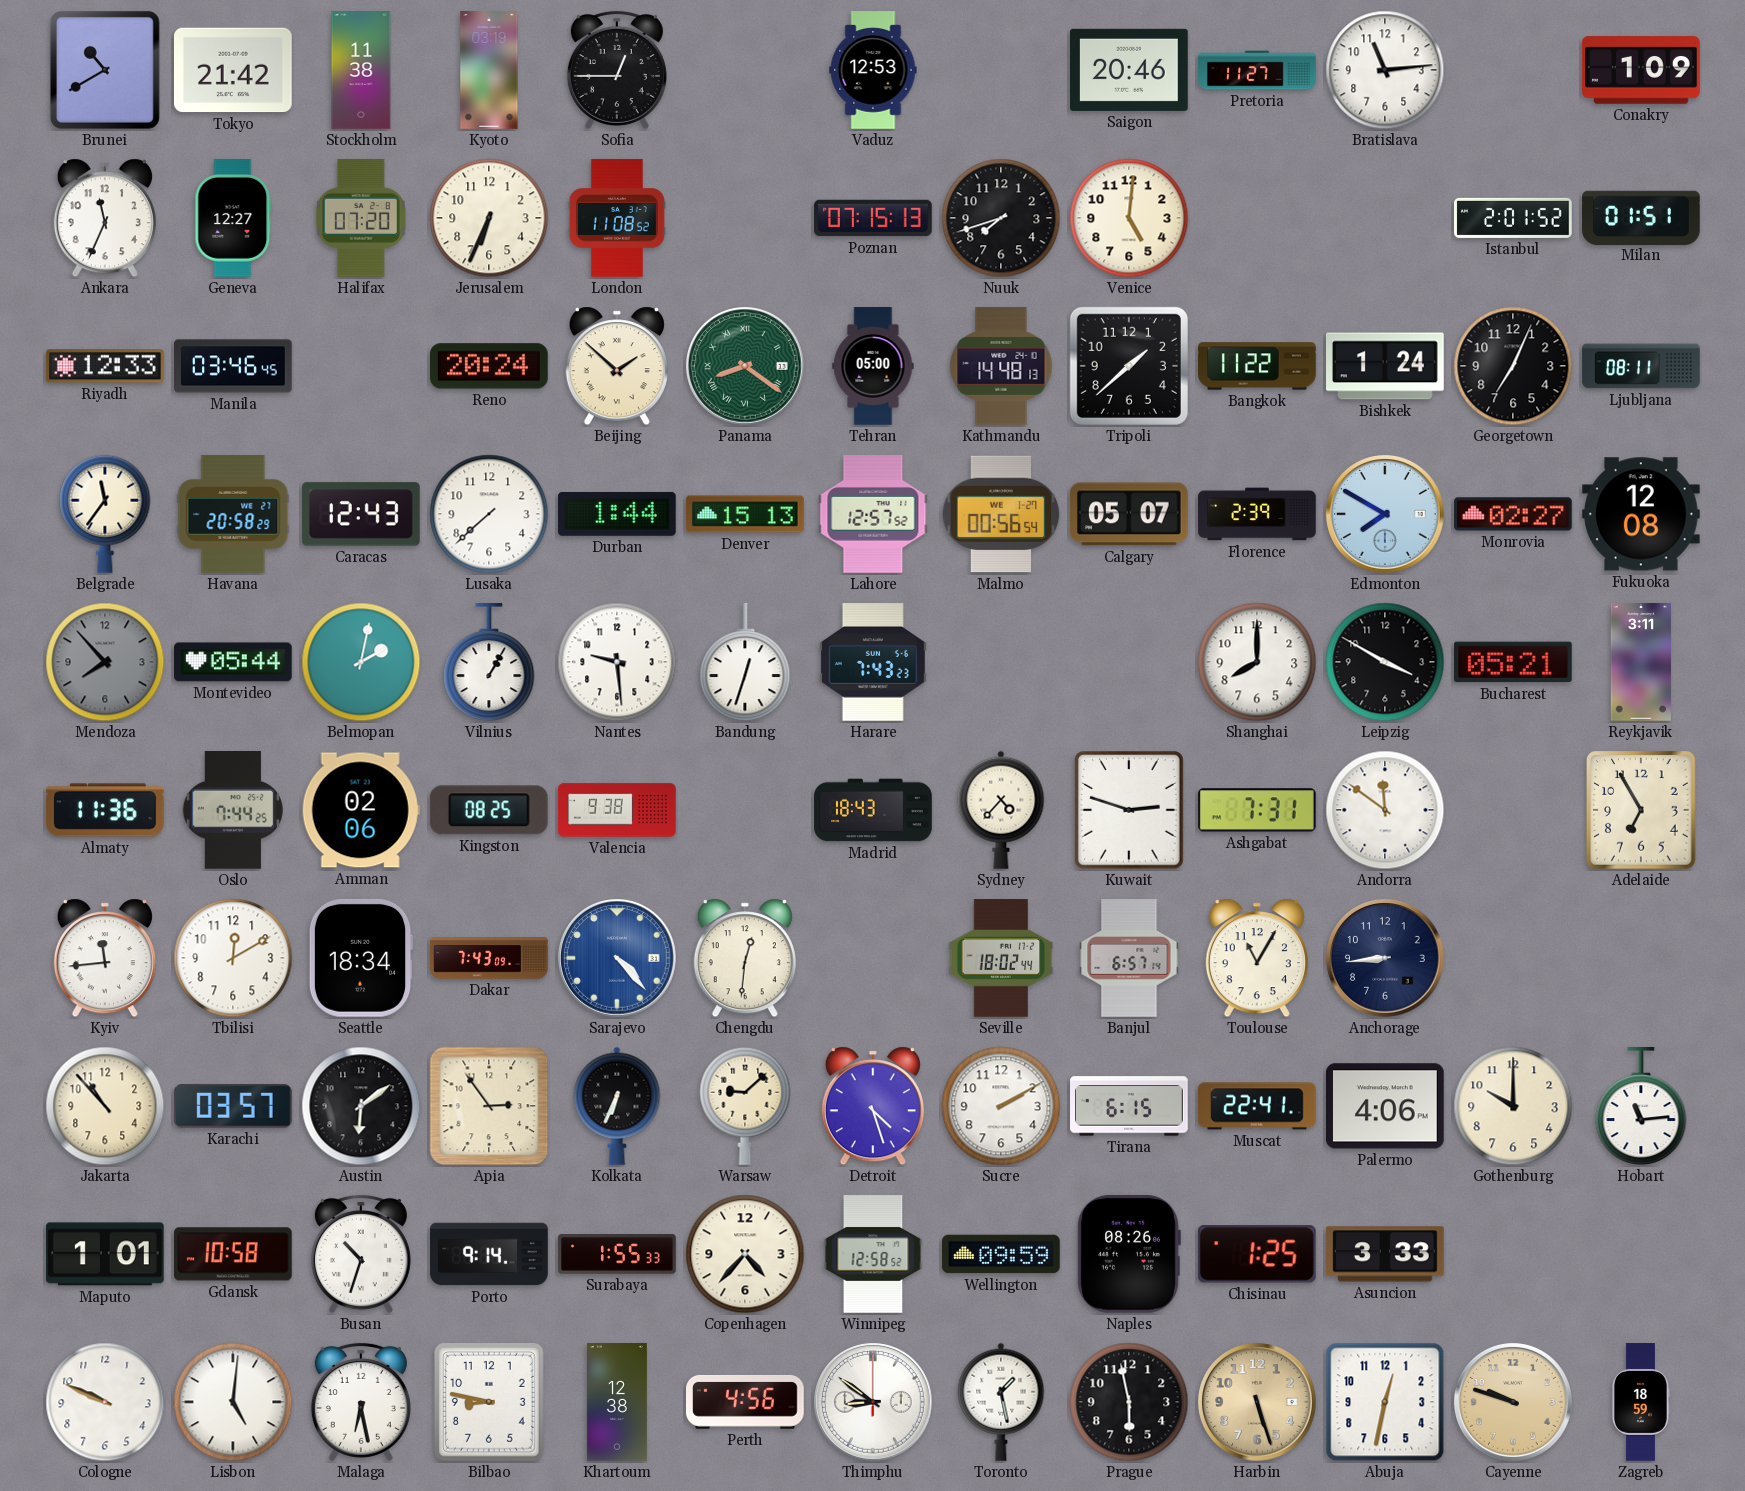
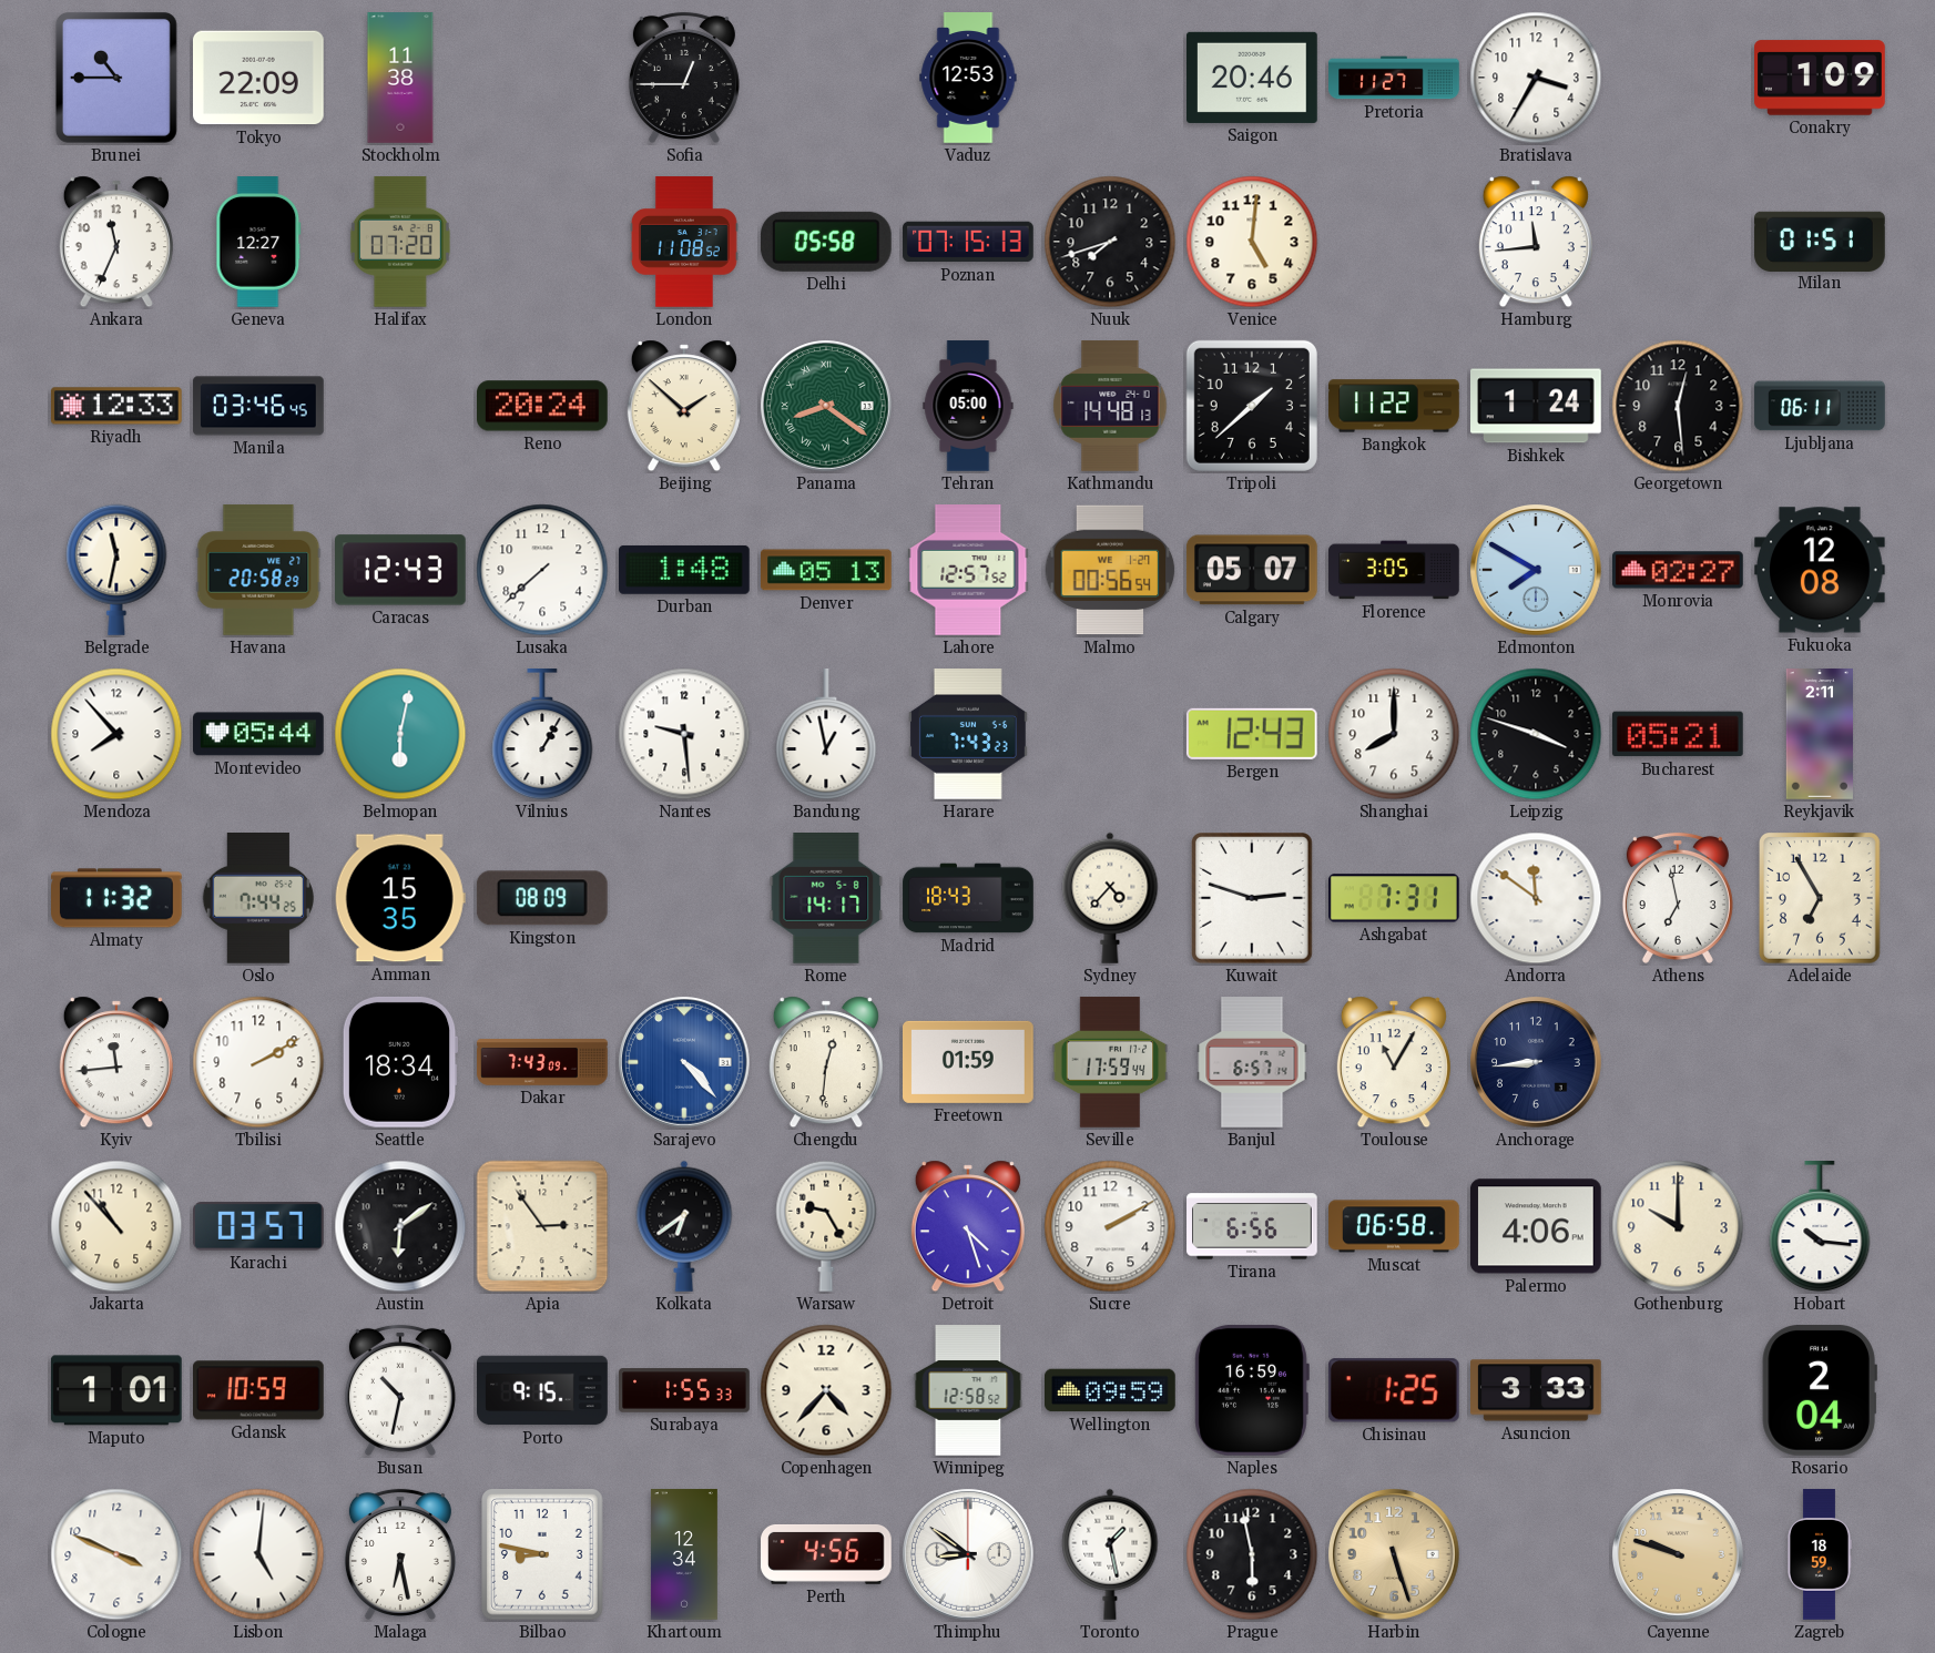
Brunei: 10:40 -> 10:45 (116, 78)
Tokyo: 21:42 -> 22:09 (259, 78)
Kyoto: 03:19 -> none (489, 70)
Bratislava: 11:14 -> 3:35 (1536, 78)
Jerusalem: 6:34 -> none (489, 218)
Delhi: none -> 05:58 (826, 242)
Hamburg: none -> 11:44 (1536, 242)
Istanbul: 2:01 -> none (1513, 218)
Georgetown: 7:04 -> 12:29 (1678, 406)
Ljubljana: 08:11 -> 06:11 (1820, 406)
Belgrade: 11:36 -> 11:32 (116, 570)
Durban: 1:44 -> 1:48 (685, 570)
Denver: 15:13 -> 05:13 (827, 570)
Florence: 2:39 -> 3:05 (1394, 570)
Mendoza dial: grey -> white (116, 734)
Belmopan: 2:02 -> 6:02 (400, 734)
Bandung: 12:33 -> 12:58 (826, 735)
Bergen: none -> 12:43 (1252, 734)
Leipzig: 3:50 -> 3:48 (1536, 734)
Reykjavik: 3:11 -> 2:11 (1819, 734)
Almaty: 11:36 -> 11:32 (118, 898)
Amman: 02:06 -> 15:35 (400, 898)
Kingston: 08:25 -> 08:09 (542, 898)
Valencia: 9:38 -> none (617, 810)
Rome: none -> 14:17 (826, 899)
Athens: none -> 6:58 (1678, 898)
Tbilisi: 12:10 -> 2:10 (258, 1062)
Freetown: none -> 01:59 (969, 1062)
Seville: 18:02 -> 17:59 (1110, 1062)
Kolkata: 6:34 -> 6:39 (684, 1226)
Warsaw: 9:08 -> 9:25 (826, 1226)
Tirana: 6:15 -> 6:56 (1252, 1226)
Muscat: 22:41 -> 06:58 (1394, 1226)
Hobart: 11:14 -> 10:16 (1820, 1227)
Gdansk: 10:58 -> 10:59 (259, 1390)
Busan: 10:33 -> 10:32 (400, 1390)
Porto: 9:14 -> 9:15 (542, 1390)
Naples: 08:26 -> 16:59 (1252, 1390)
Rosario: none -> 2:04 (1820, 1390)
Cologne: 9:49 -> 3:49 (116, 1554)
Khartoum: 12:38 -> 12:34 (684, 1554)
Abuja: 12:32 -> none (1385, 1402)
